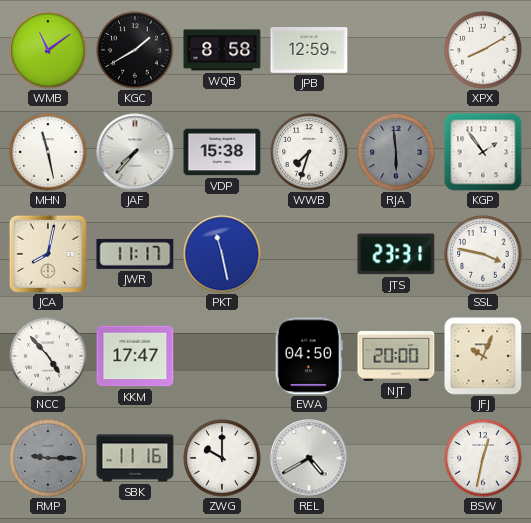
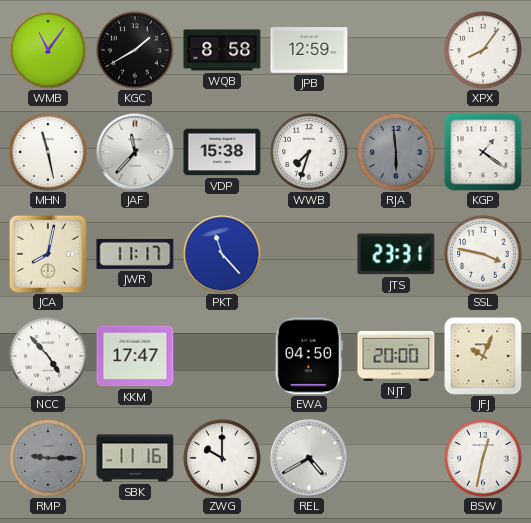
WMB: 11:09 -> 11:06 (48, 50)
XPX: 8:10 -> 8:06 (483, 50)
JAF: 7:37 -> 11:37 (135, 152)
KGP: 1:54 -> 1:21 (483, 152)
PKT: 11:28 -> 11:23 (222, 254)
